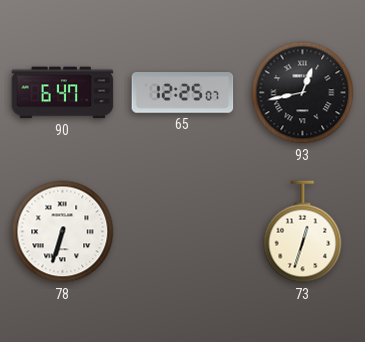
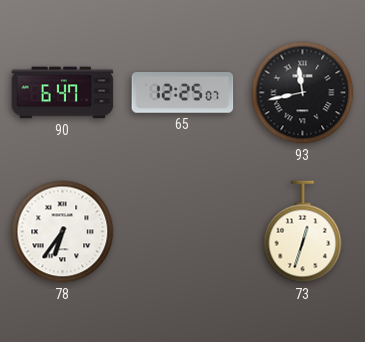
93: 12:43 -> 11:43 (303, 93)
78: 6:33 -> 6:36 (63, 232)
